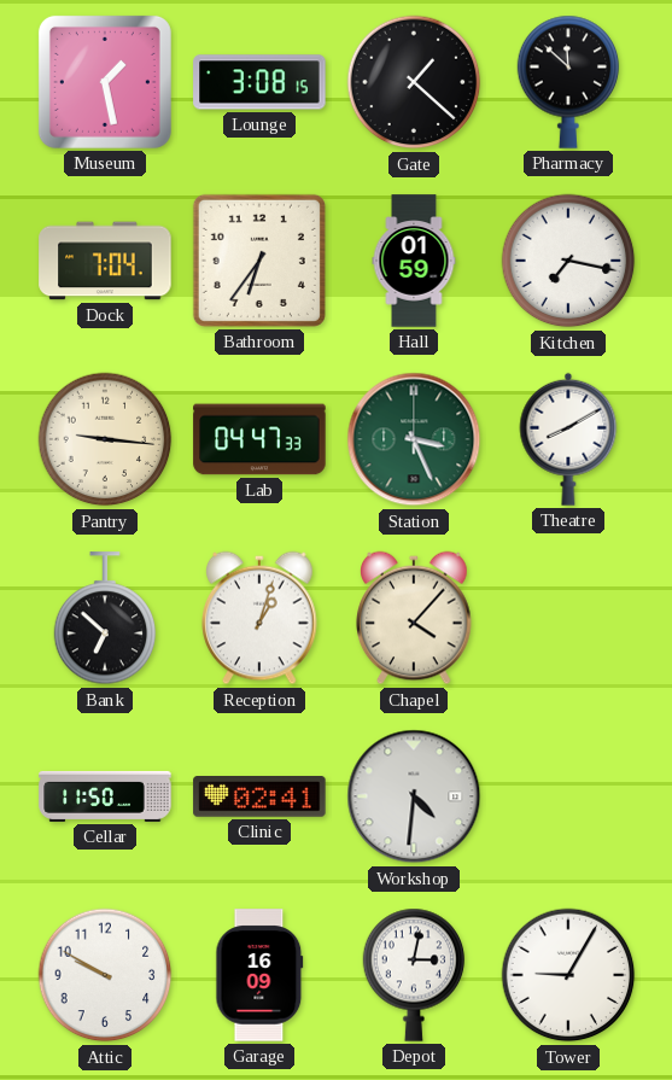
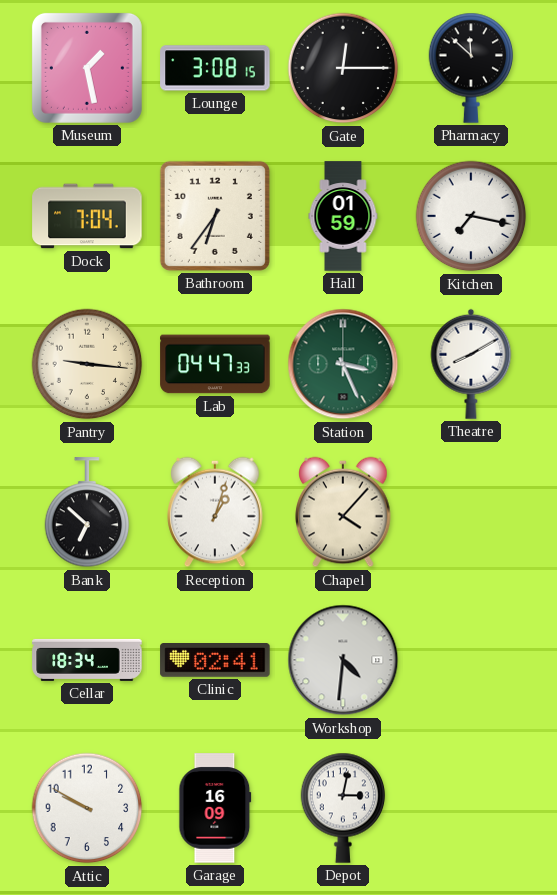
Gate: 1:22 -> 12:15 (343, 68)
Cellar: 11:50 -> 18:34 (87, 660)
Tower: 9:05 -> none (568, 975)
